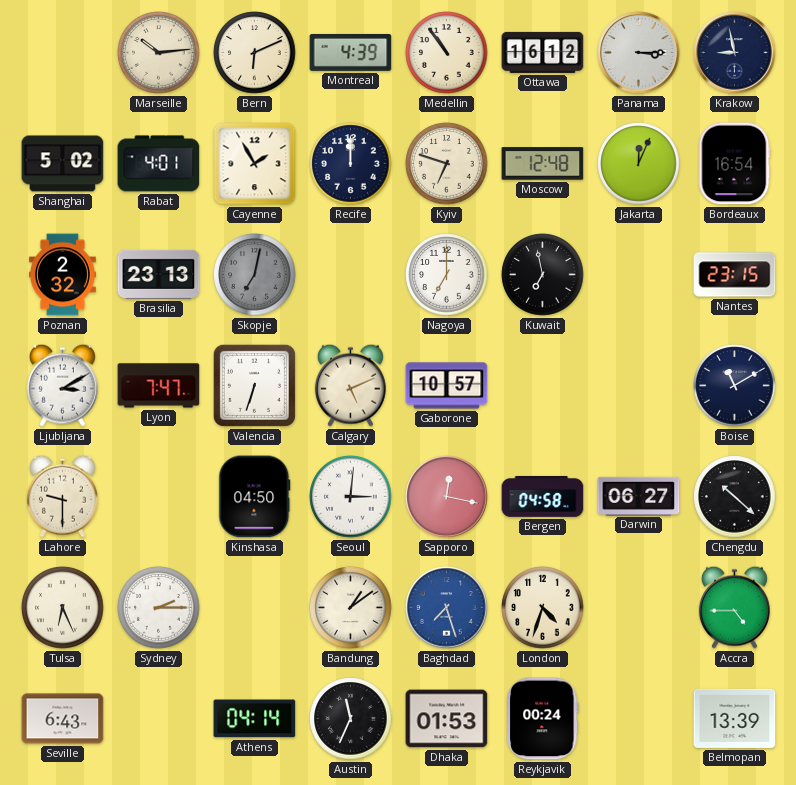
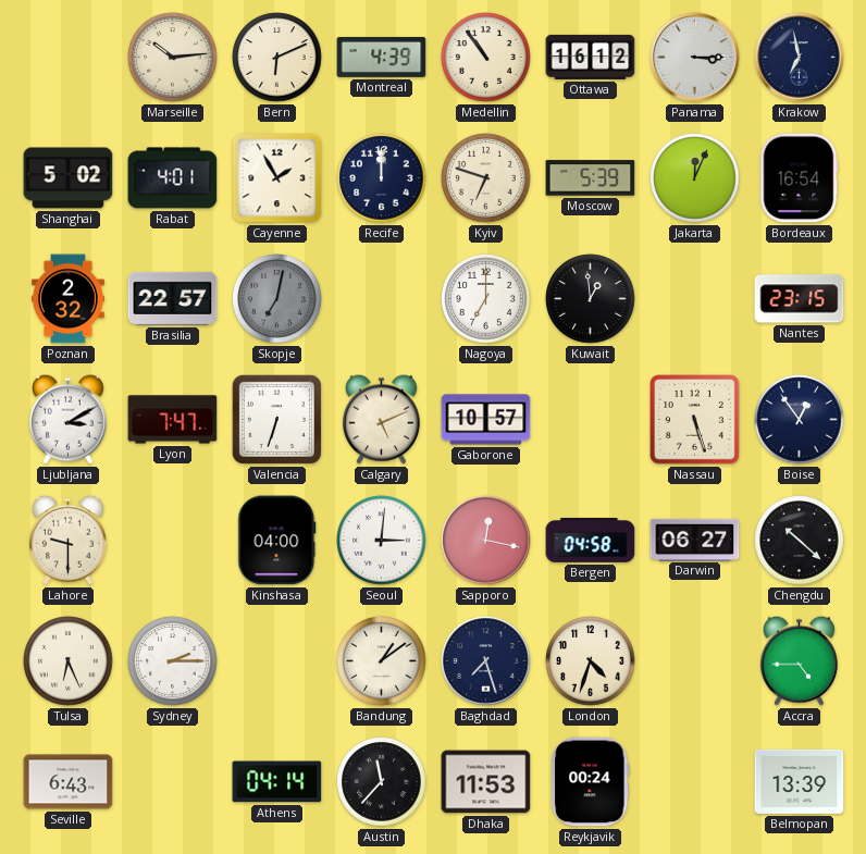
Krakow: 8:58 -> 6:58 (800, 58)
Moscow: 12:48 -> 5:39 (591, 178)
Brasilia: 23:13 -> 22:57 (173, 298)
Kuwait: 6:58 -> 12:59 (591, 299)
Nassau: none -> 5:27 (694, 419)
Boise: 11:10 -> 12:54 (800, 420)
Kinshasa: 04:50 -> 04:00 (277, 541)
Baghdad dial: blue -> navy (486, 661)
Austin: 11:34 -> 11:37 (382, 782)
Dhaka: 01:53 -> 11:53 (486, 782)
